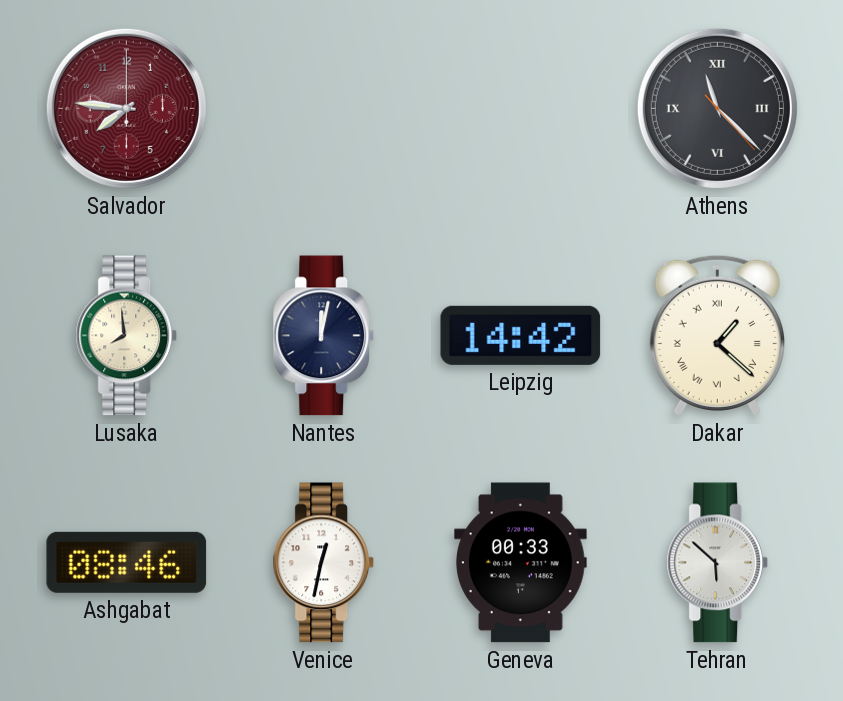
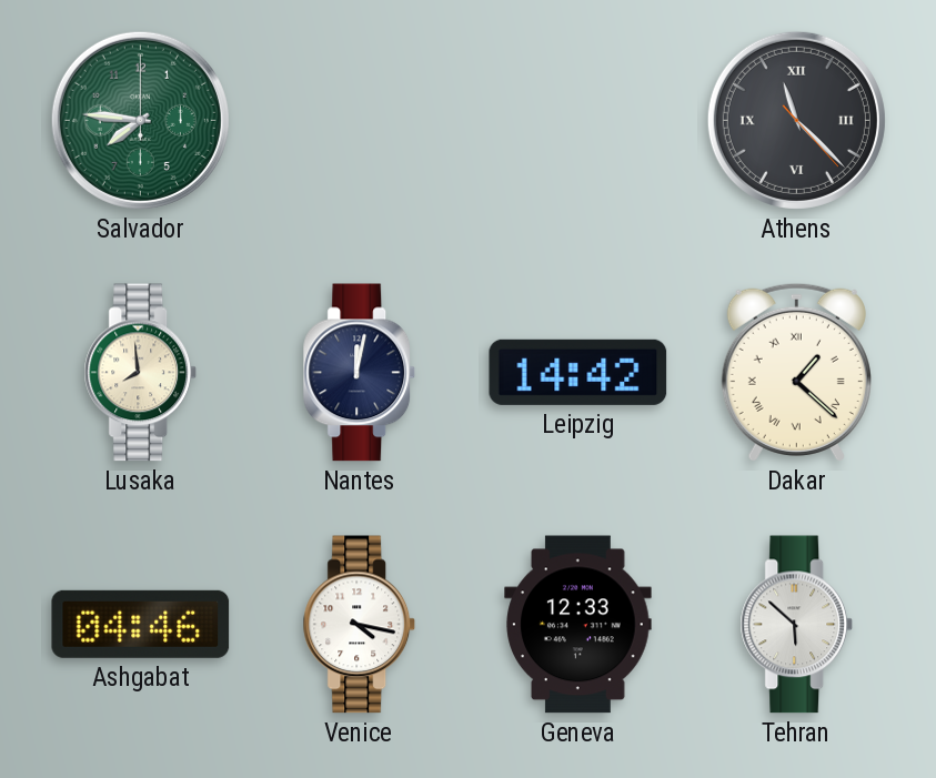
Salvador dial: burgundy -> green (140, 120)
Ashgabat: 08:46 -> 04:46 (141, 624)
Venice: 12:32 -> 4:17 (360, 625)
Geneva: 00:33 -> 12:33 (578, 625)
